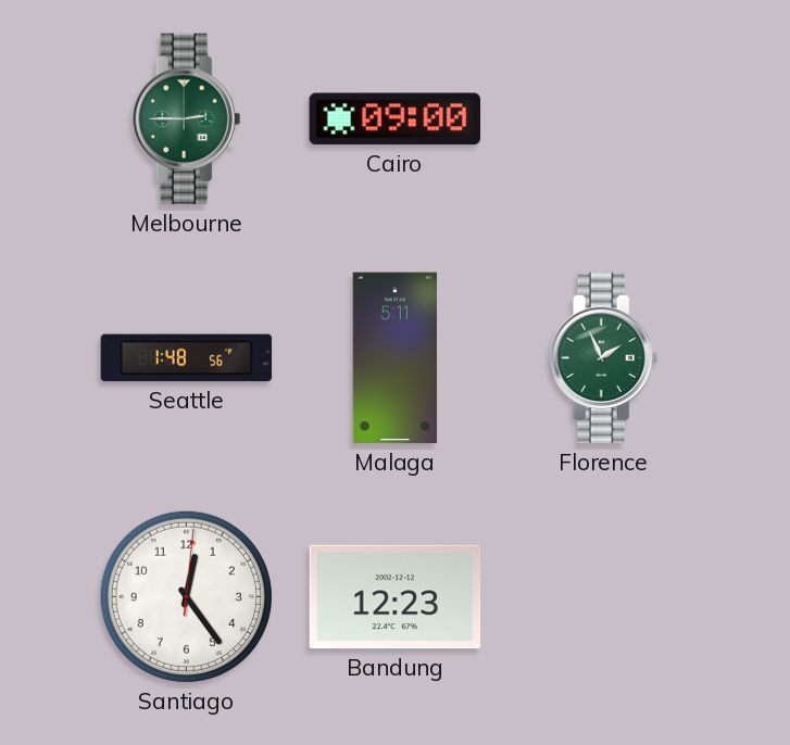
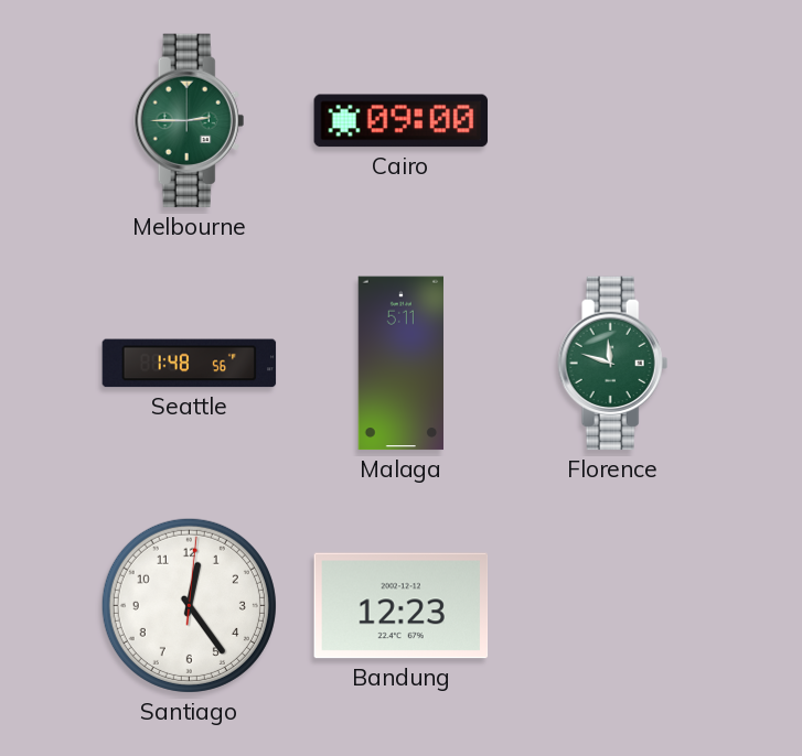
Florence: 1:56 -> 11:48 (613, 364)
